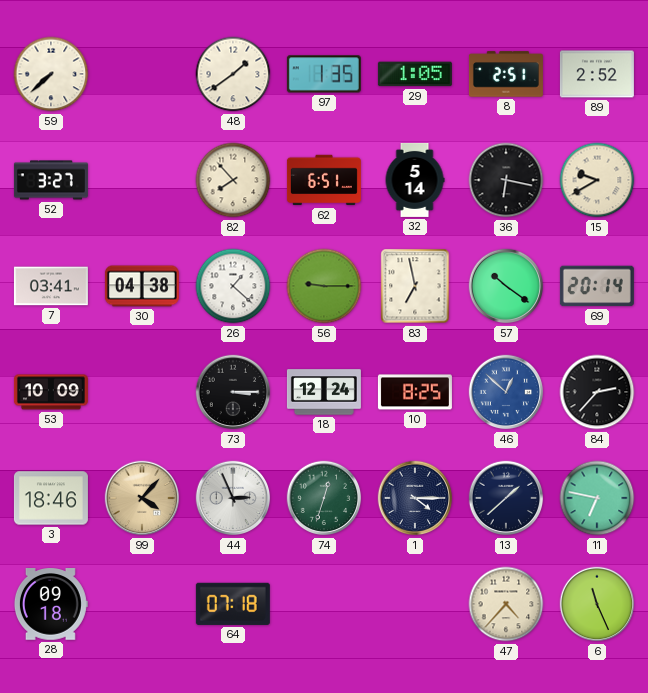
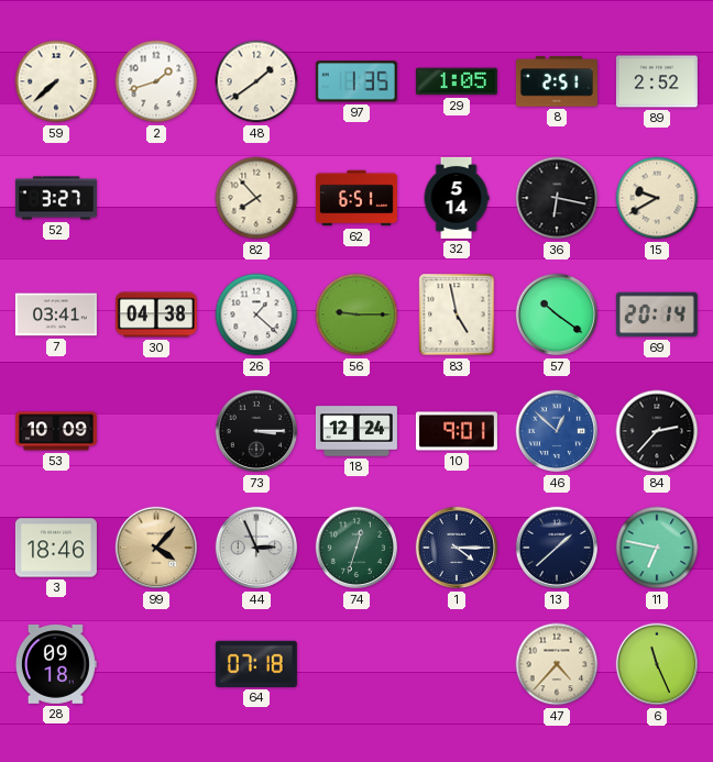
2: none -> 1:42 (156, 81)
83: 6:58 -> 4:58 (457, 314)
10: 8:25 -> 9:01 (457, 431)
